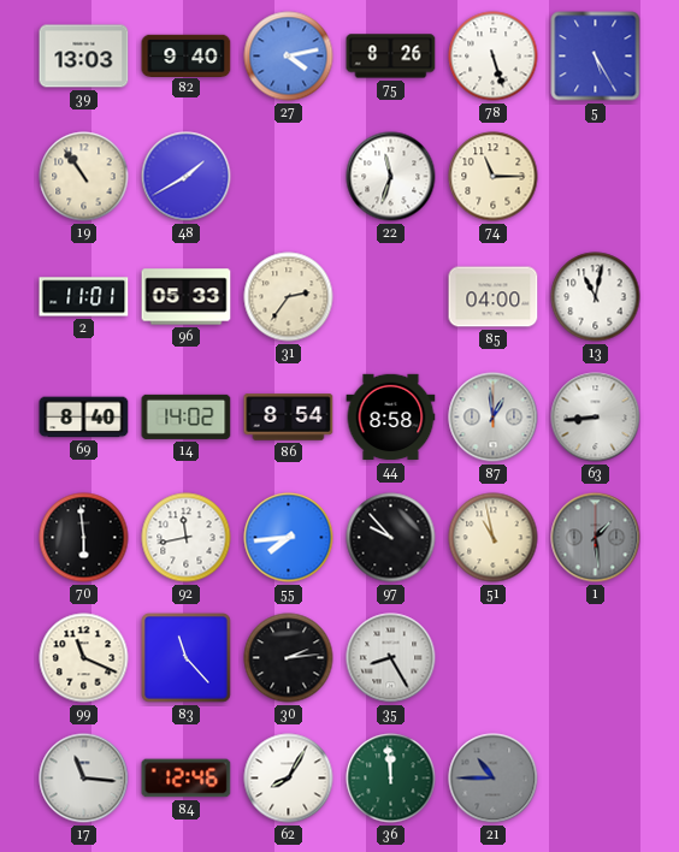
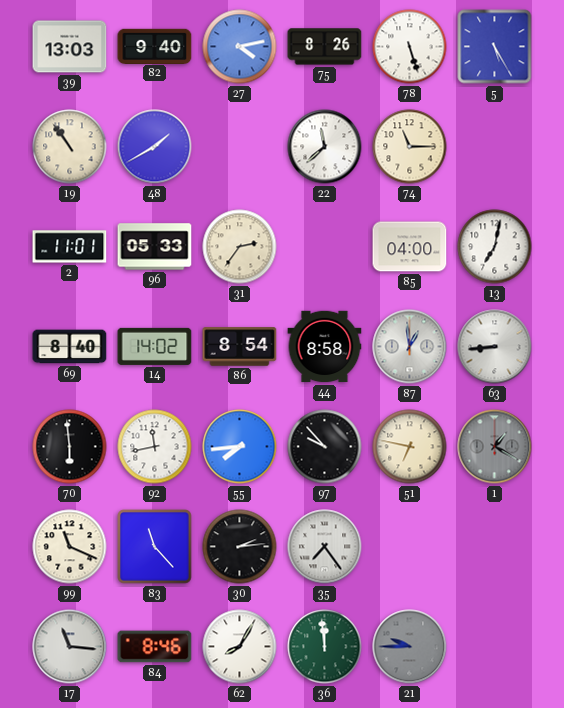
22: 11:33 -> 11:38 (325, 147)
13: 11:02 -> 7:02 (495, 247)
51: 10:58 -> 6:47 (410, 447)
1: 1:29 -> 1:20 (495, 447)
35: 8:25 -> 7:24 (325, 547)
84: 12:46 -> 8:46 (155, 647)
21: 10:45 -> 9:45 (410, 647)
